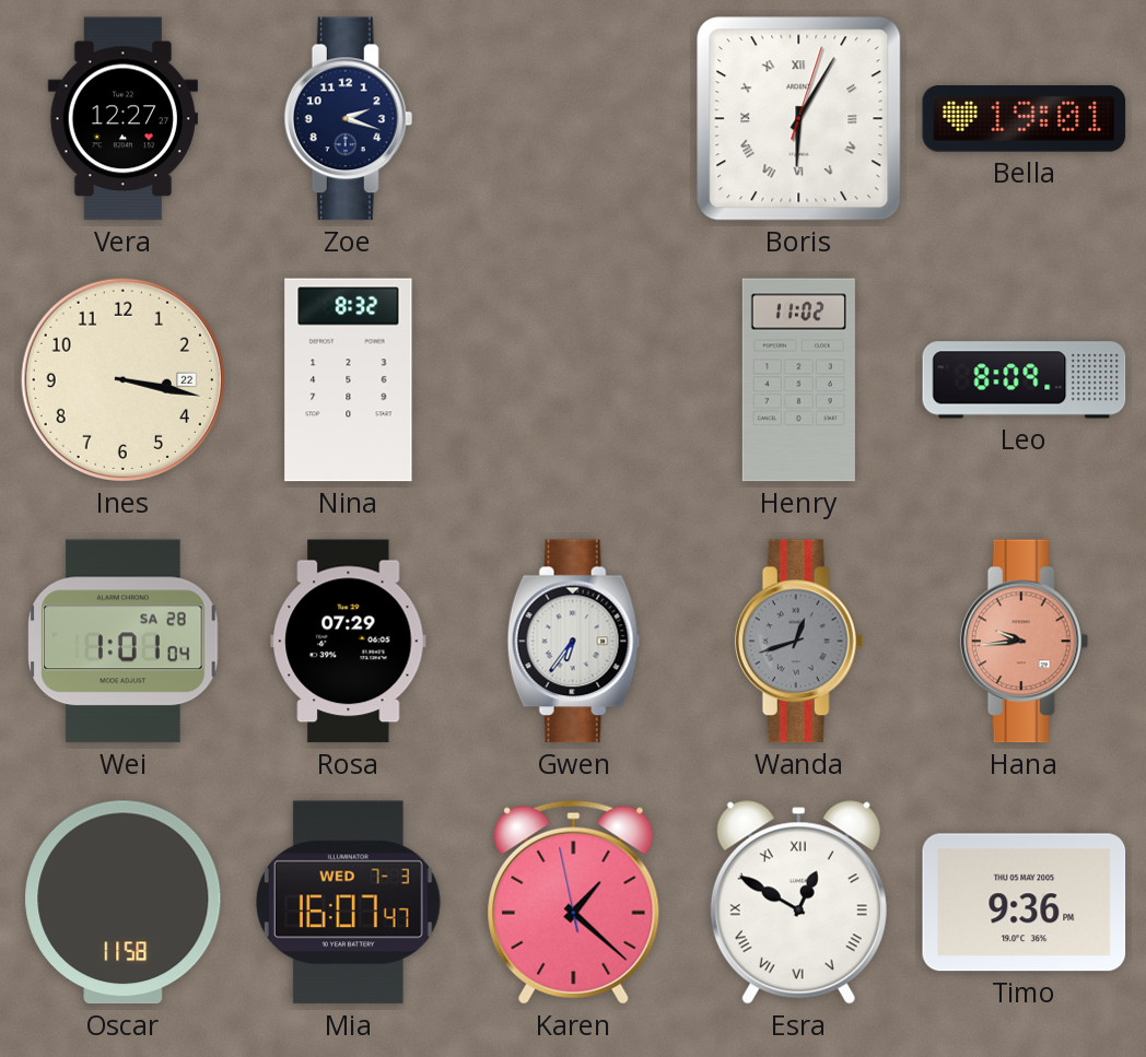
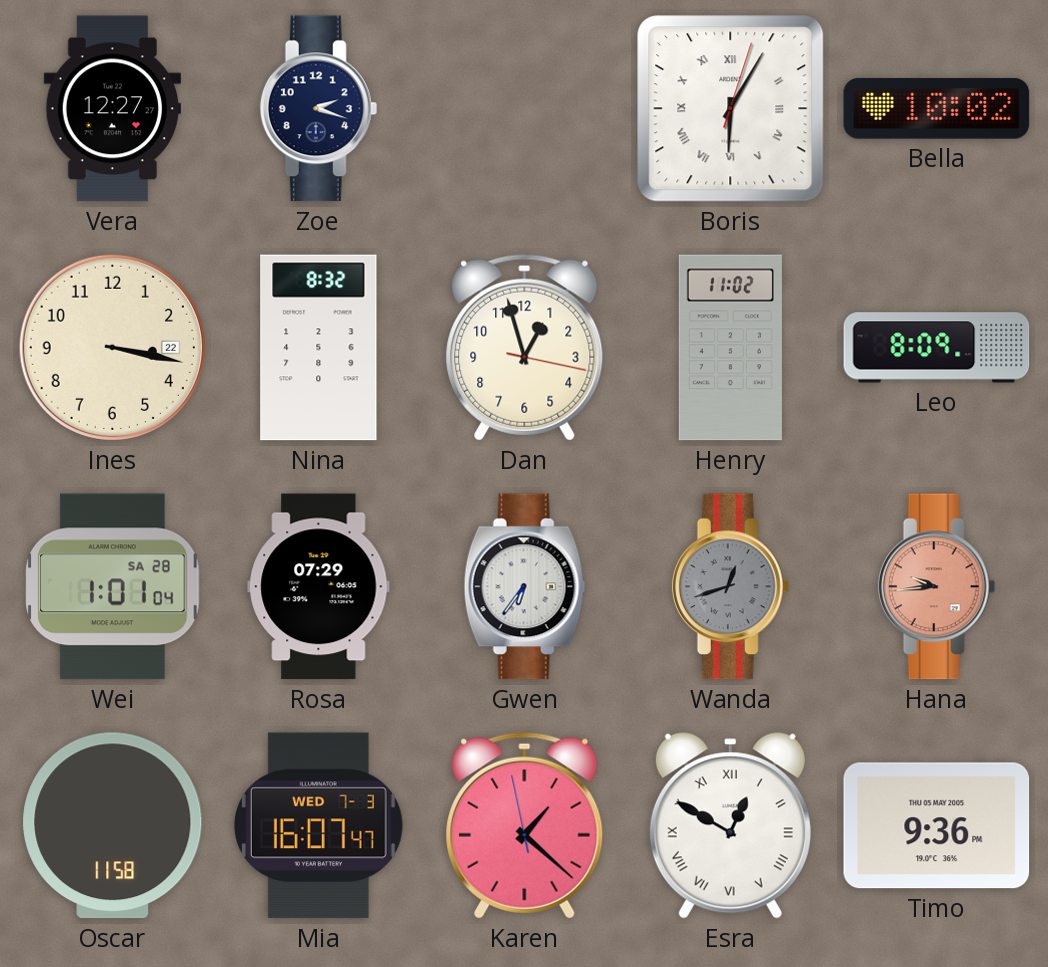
Bella: 19:01 -> 10:02 (937, 109)
Dan: none -> 12:57 (525, 347)
